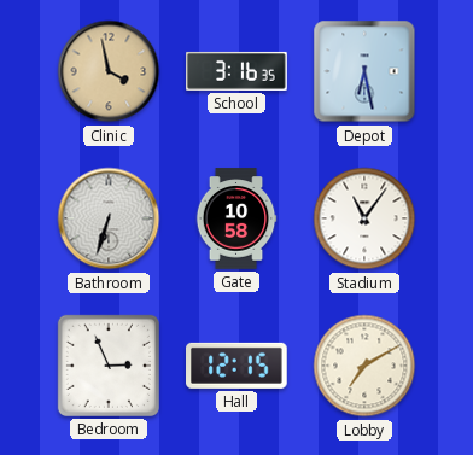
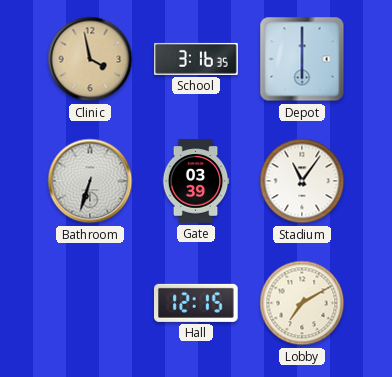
Depot: 6:28 -> 6:00 (302, 59)
Gate: 10:58 -> 03:39 (196, 181)
Bedroom: 2:56 -> none (109, 366)
